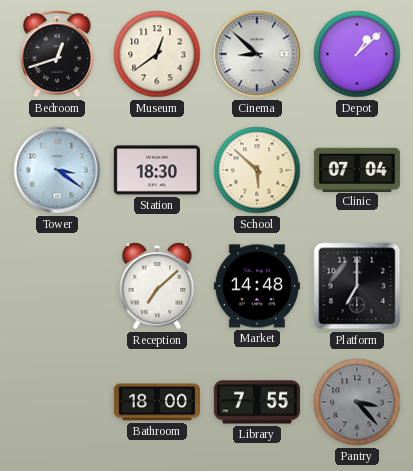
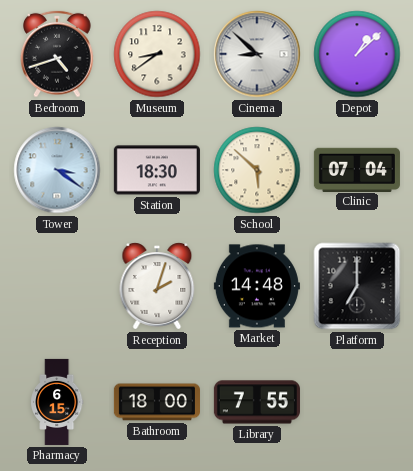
Bedroom: 12:42 -> 4:42 (57, 54)
Museum: 12:39 -> 8:39 (157, 54)
Reception: 7:08 -> 2:03 (157, 286)
Pharmacy: none -> 6:15 (57, 402)
Pantry: 3:23 -> none (357, 402)
